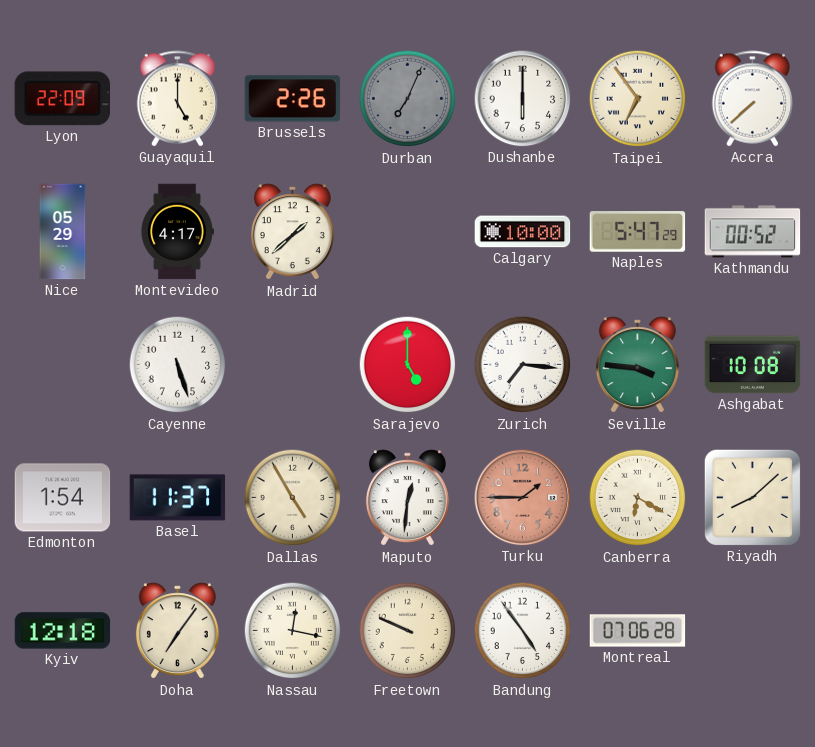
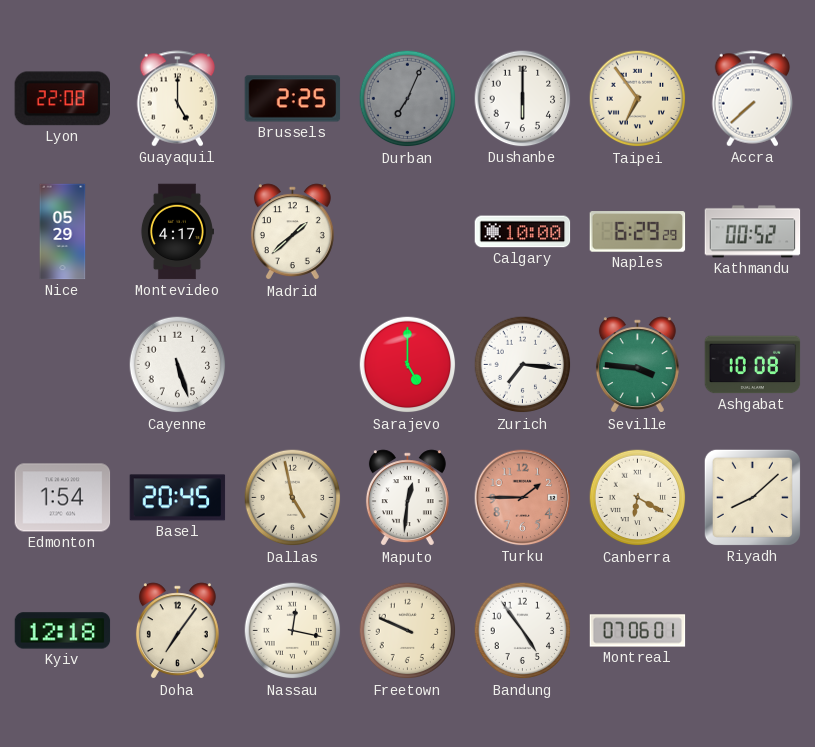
Lyon: 22:09 -> 22:08 (62, 99)
Brussels: 2:26 -> 2:25 (293, 99)
Naples: 5:47 -> 6:29 (638, 232)
Basel: 11:37 -> 20:45 (178, 498)
Dallas: 4:55 -> 4:58 (293, 498)
Montreal: 07:06:28 -> 07:06:01 (638, 631)
